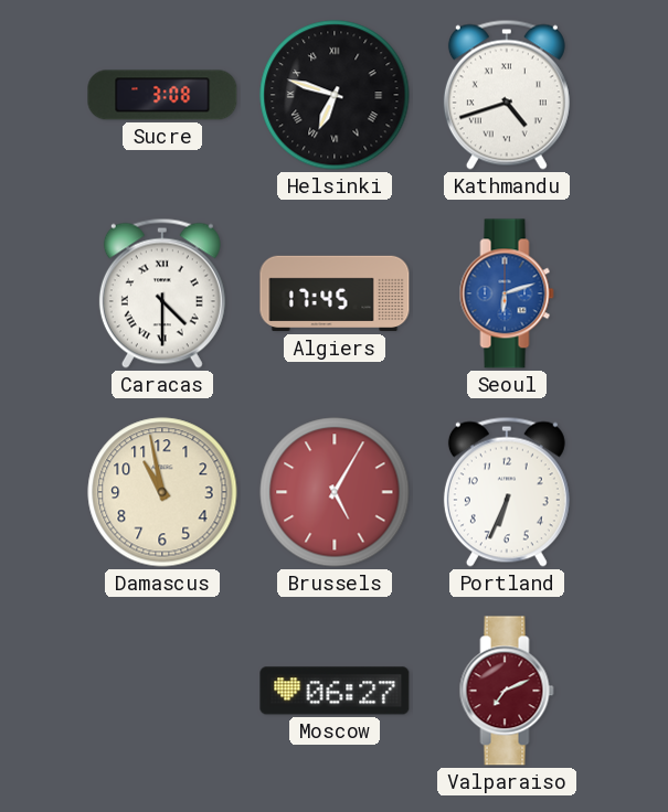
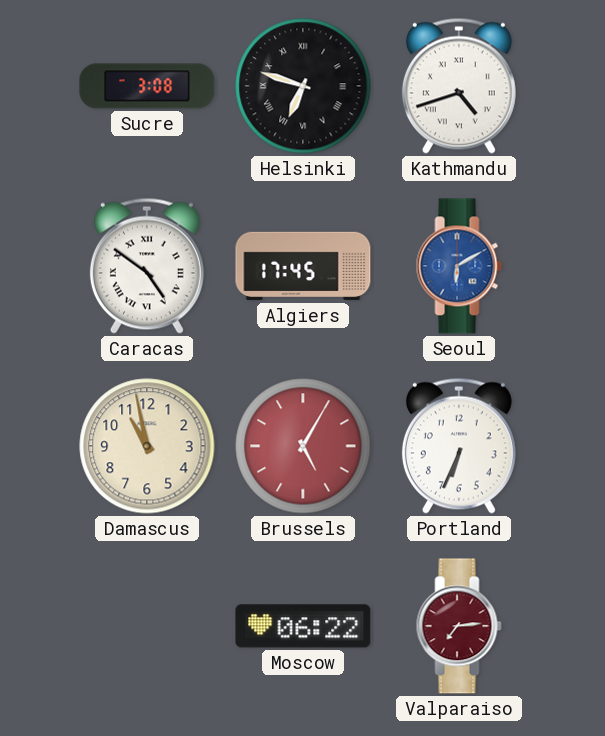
Caracas: 4:30 -> 4:51 (147, 266)
Seoul: 6:12 -> 6:10 (459, 266)
Moscow: 06:27 -> 06:22 (303, 626)
Valparaiso: 7:11 -> 7:14 (459, 626)
